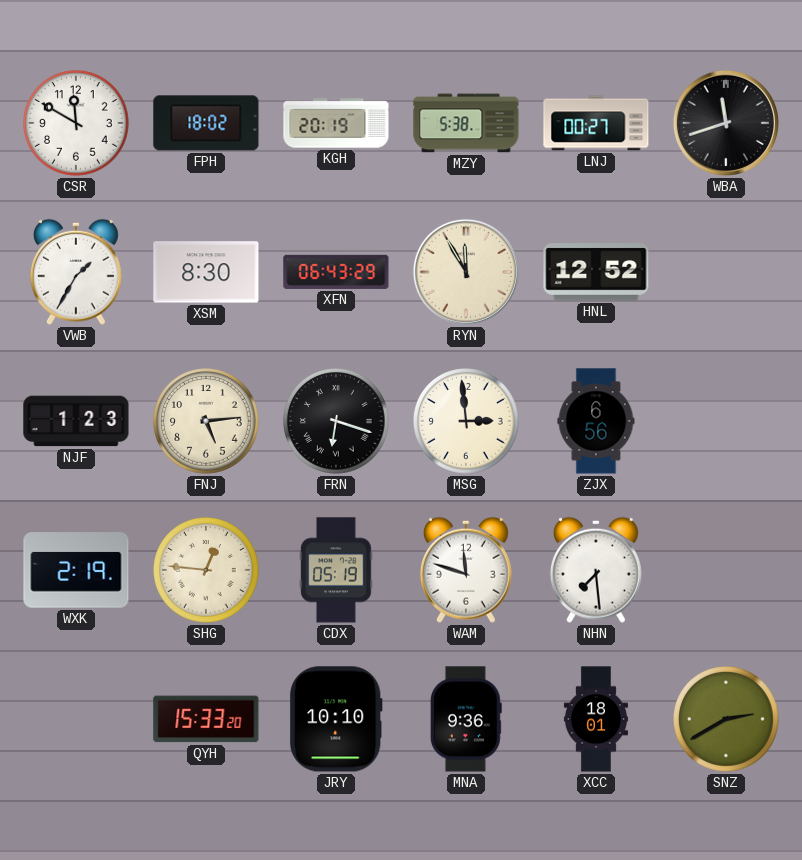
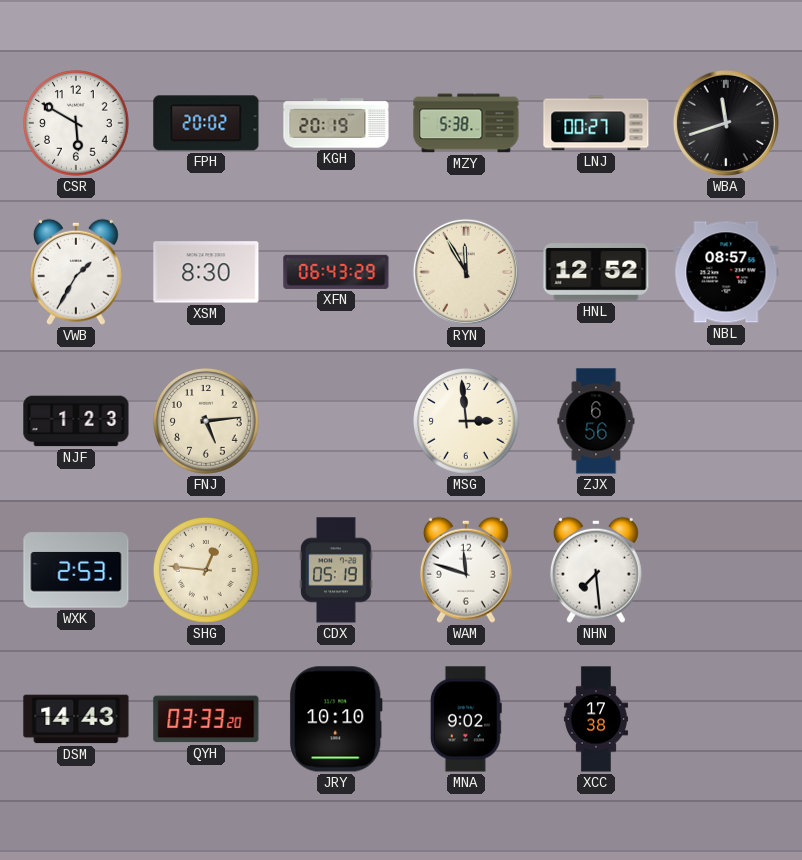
CSR: 11:50 -> 5:50 (76, 123)
FPH: 18:02 -> 20:02 (206, 123)
NBL: none -> 08:57 (726, 272)
FRN: 6:18 -> none (336, 421)
WXK: 2:19 -> 2:53 (76, 570)
DSM: none -> 14:43 (76, 719)
QYH: 15:33 -> 03:33 (206, 719)
MNA: 9:36 -> 9:02 (466, 719)
XCC: 18:01 -> 17:38 (596, 719)
SNZ: 2:40 -> none (726, 719)
